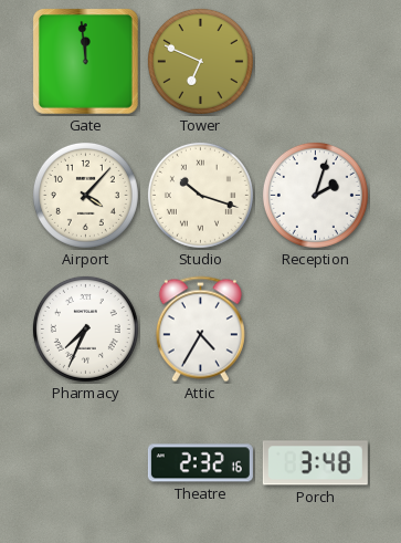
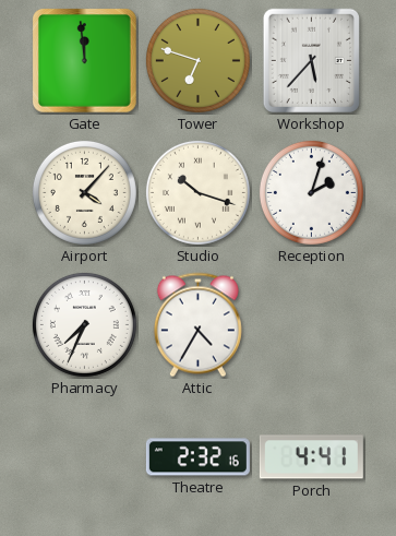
Tower: 6:49 -> 6:48 (197, 60)
Workshop: none -> 5:37 (311, 60)
Porch: 3:48 -> 4:41 (311, 457)
